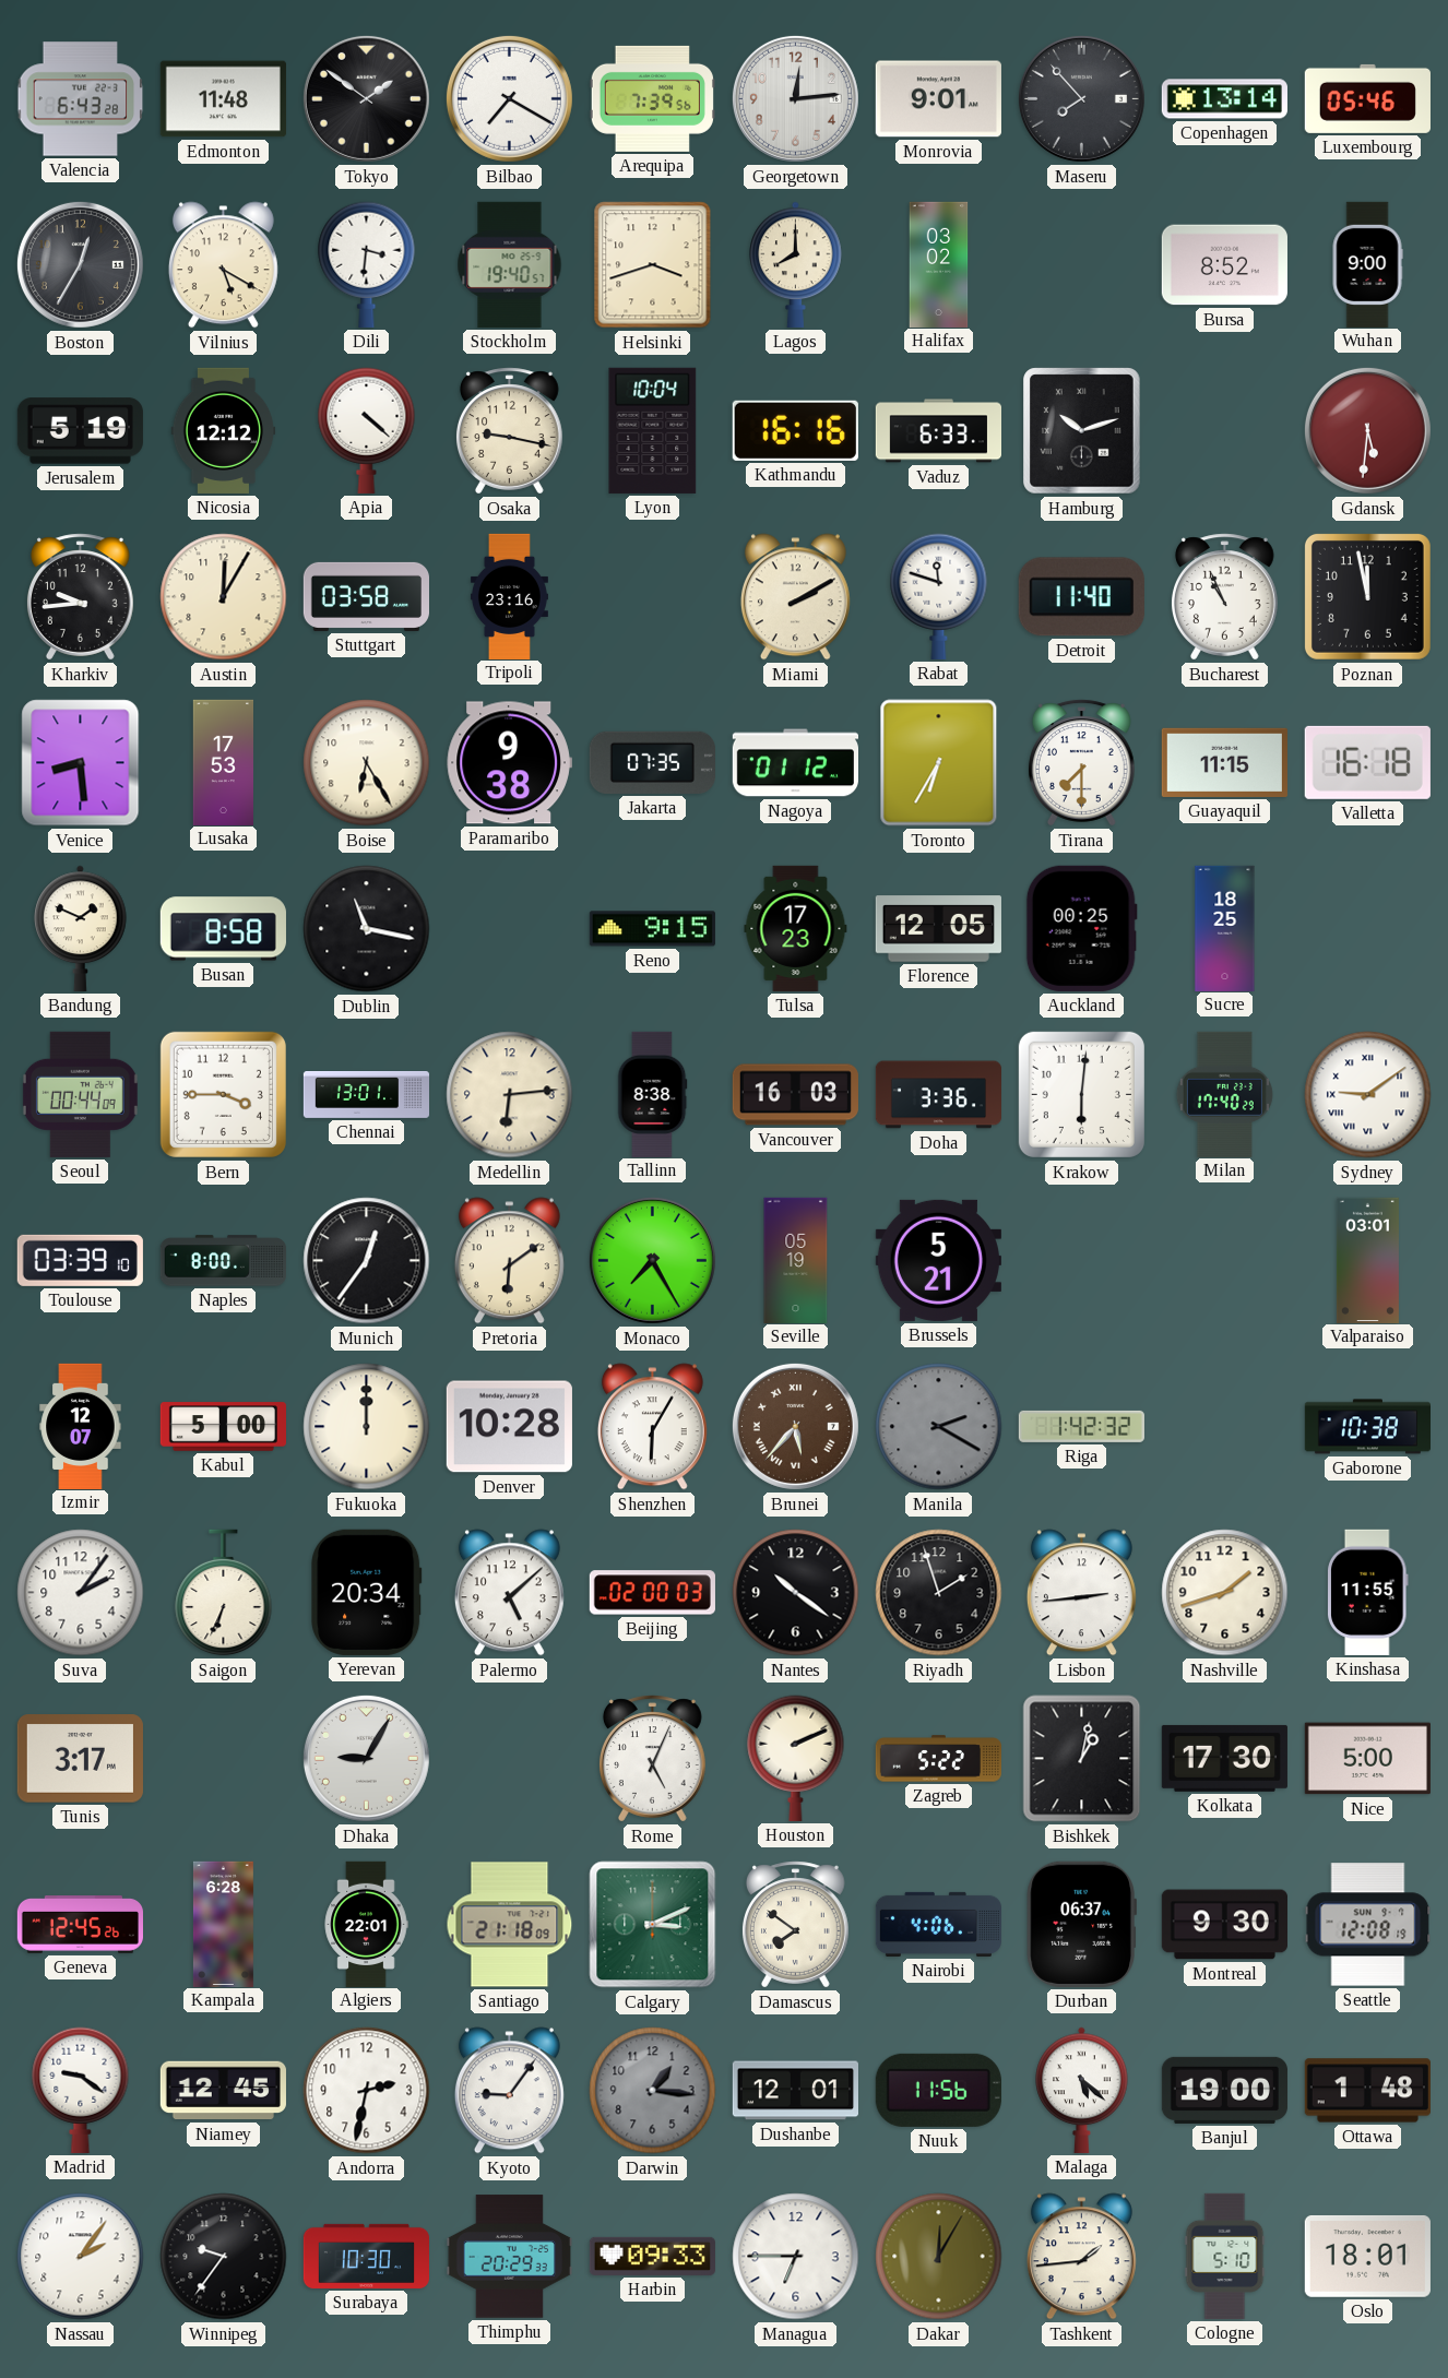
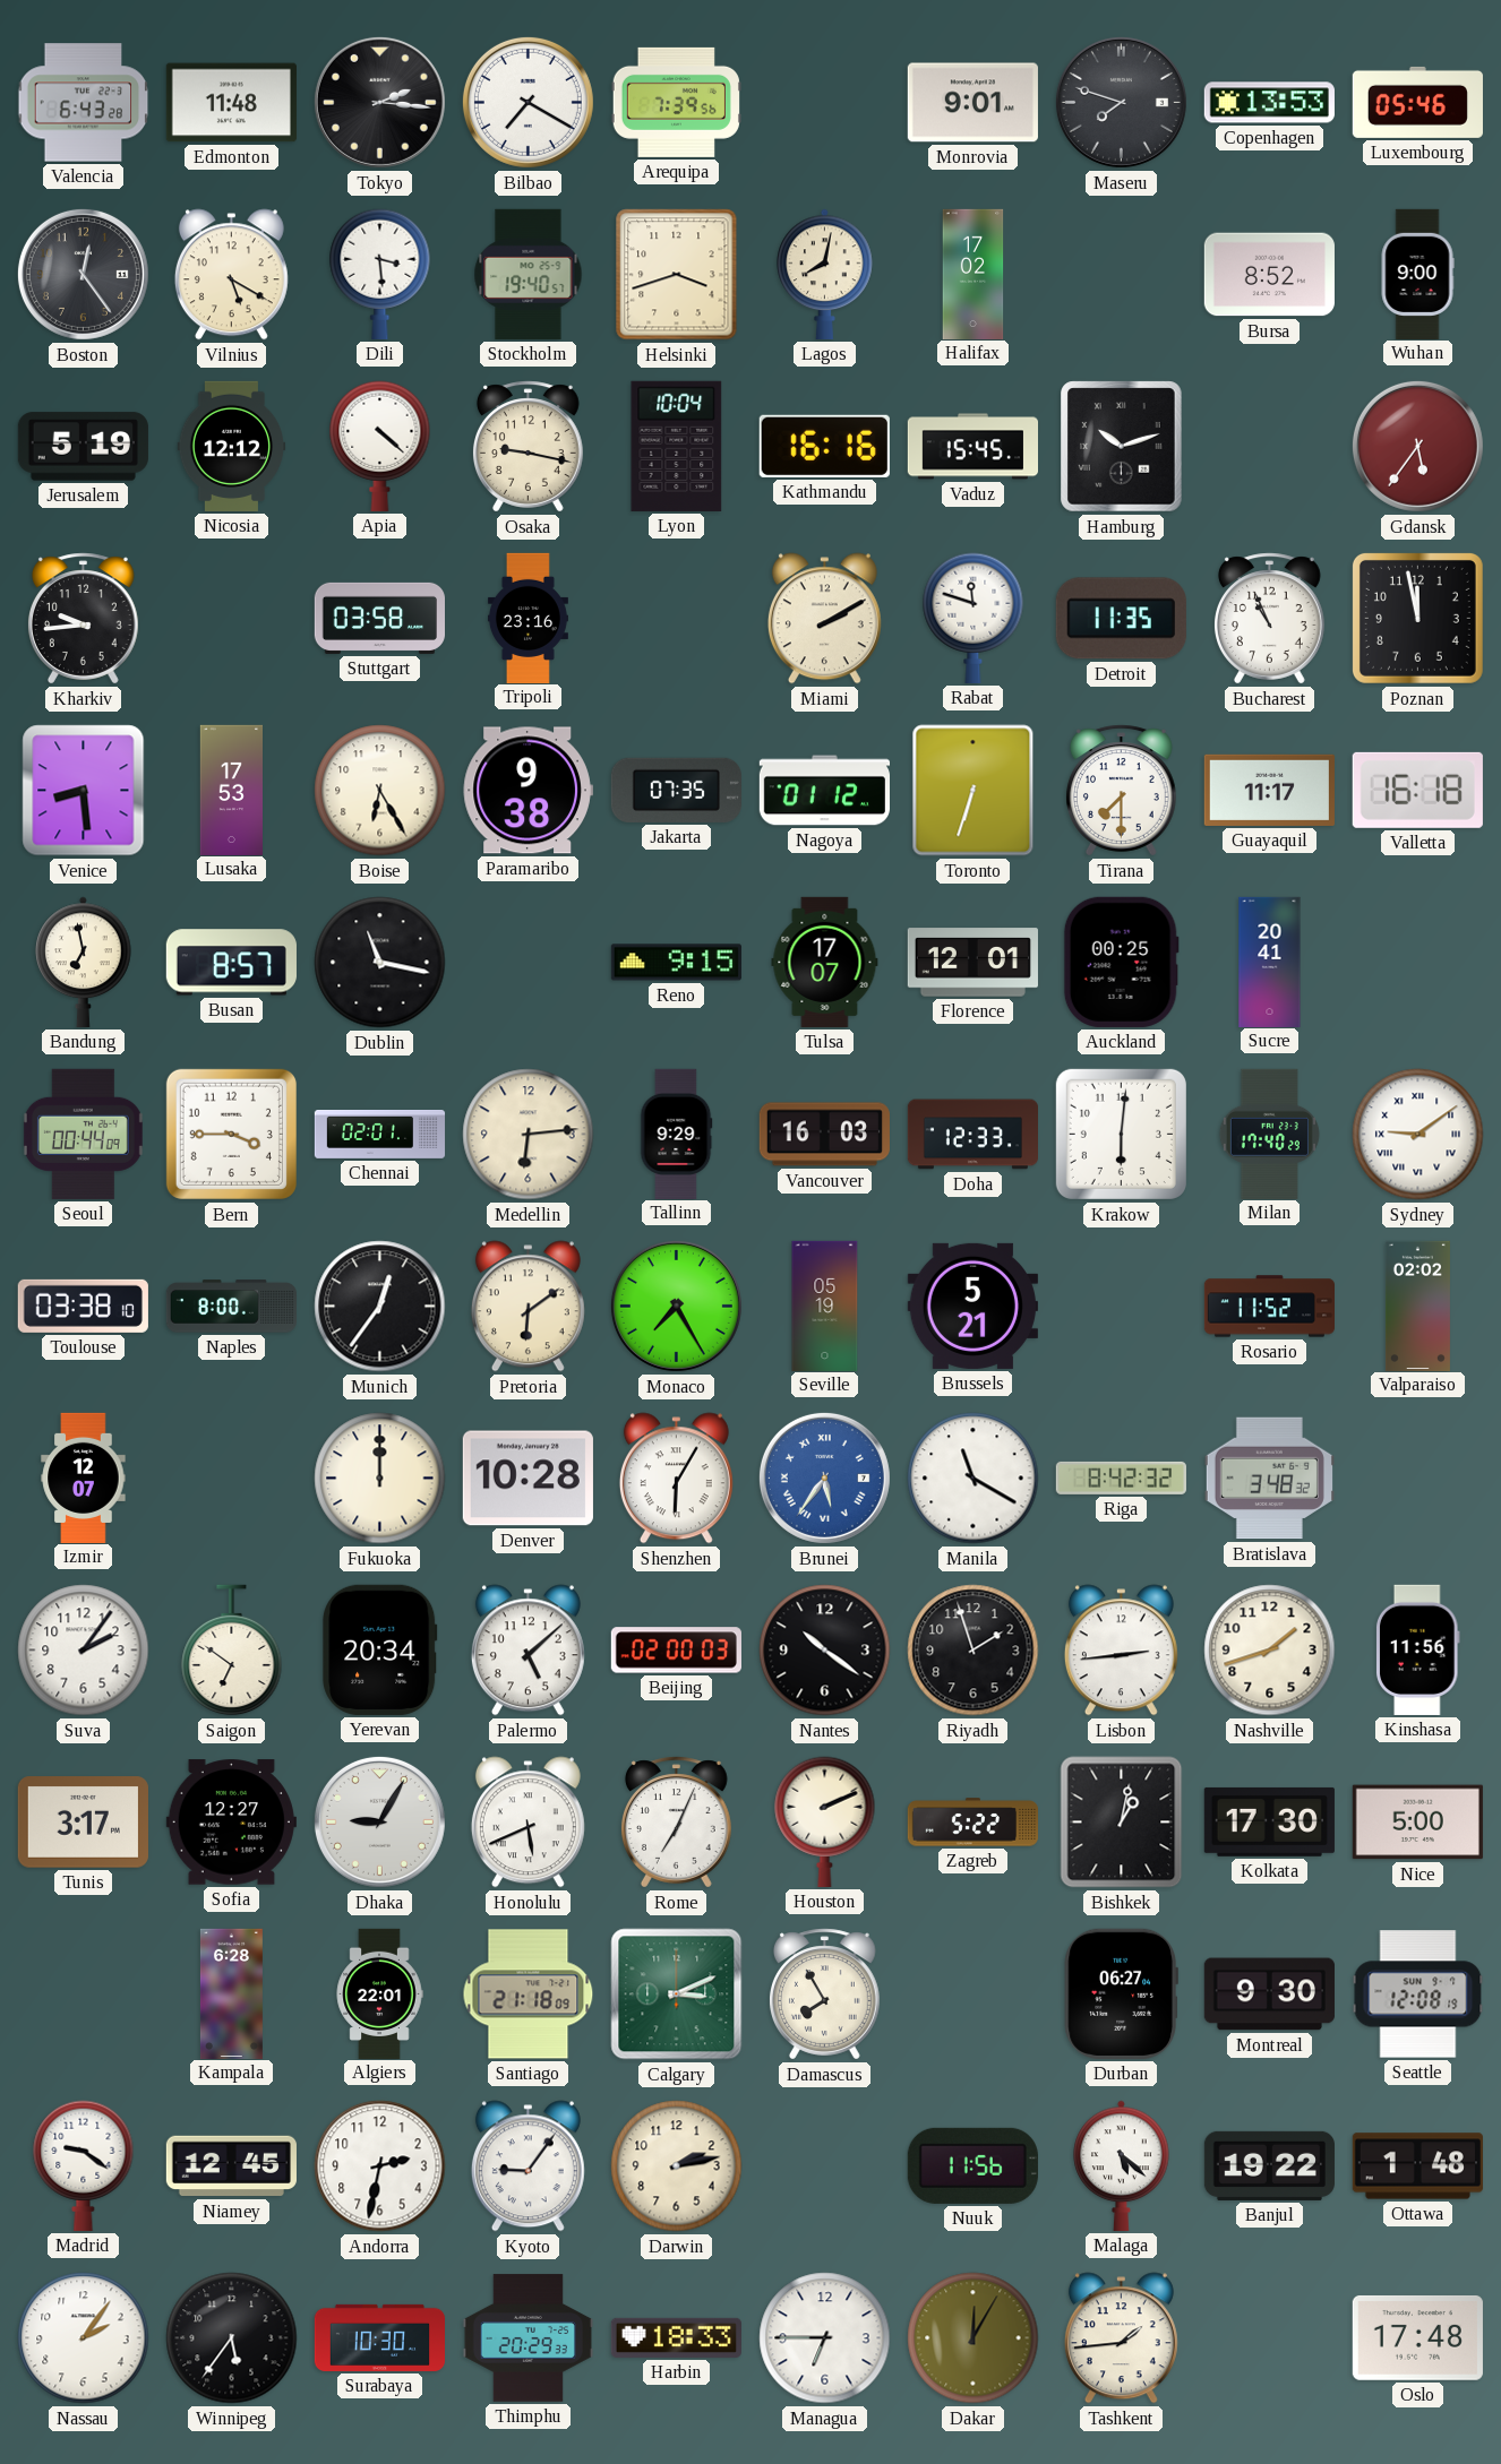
Tokyo: 1:51 -> 2:16 (379, 102)
Georgetown: 12:14 -> none (795, 98)
Maseru: 7:53 -> 7:48 (1121, 102)
Copenhagen: 13:14 -> 13:53 (1269, 103)
Boston: 12:35 -> 12:24 (83, 274)
Dili: 3:31 -> 3:29 (380, 274)
Lagos: 8:00 -> 8:02 (825, 274)
Halifax: 03:02 -> 17:02 (973, 274)
Vaduz: 6:33 -> 15:45 (972, 447)
Gdansk: 5:31 -> 5:36 (1417, 446)
Austin: 12:05 -> none (224, 597)
Detroit: 11:40 -> 11:35 (1121, 619)
Toronto: 6:35 -> 6:33 (973, 791)
Guayaquil: 11:15 -> 11:17 (1269, 790)
Bandung: 1:49 -> 6:58 (84, 962)
Busan: 8:58 -> 8:57 (231, 963)
Tulsa: 17:23 -> 17:07 (825, 962)
Florence: 12:05 -> 12:01 (972, 963)
Sucre: 18:25 -> 20:41 (1270, 962)
Chennai: 13:01 -> 02:01 (380, 1135)
Tallinn: 8:38 -> 9:29 (677, 1134)
Doha: 3:36 -> 12:33 (972, 1135)
Toulouse: 03:39 -> 03:38 (83, 1306)
Rosario: none -> 11:52 (1269, 1307)
Valparaiso: 03:01 -> 02:02 (1417, 1306)
Kabul: 5:00 -> none (223, 1427)
Brunei: 5:37 -> 5:36 (824, 1477)
Brunei dial: brown -> blue (824, 1477)
Manila: 2:20 -> 11:20 (973, 1479)
Manila dial: grey -> white (973, 1479)
Riga: 1:42 -> 8:42 (1121, 1477)
Bratislava: none -> 3:48 (1269, 1479)
Gaborone: 10:38 -> none (1367, 1427)
Saigon: 6:34 -> 6:51 (232, 1651)
Kinshasa: 11:55 -> 11:56 (1418, 1649)
Sofia: none -> 12:27 (231, 1823)
Honolulu: none -> 5:41 (528, 1823)
Rome: 5:04 -> 7:04 (676, 1823)
Geneva: 12:45 -> none (80, 1925)
Damascus: 7:51 -> 7:55 (824, 1995)
Nairobi: 4:06 -> none (938, 1924)
Durban: 06:37 -> 06:27 (1121, 1993)
Darwin: 1:16 -> 2:13 (677, 2166)
Darwin dial: grey -> cream (677, 2166)
Dushanbe: 12:01 -> none (795, 2091)
Banjul: 19:00 -> 19:22 (1269, 2165)
Winnipeg: 9:36 -> 5:36 (232, 2338)
Harbin: 09:33 -> 18:33 (676, 2337)
Cologne: 5:10 -> none (1225, 2256)
Oslo: 18:01 -> 17:48 (1417, 2337)
